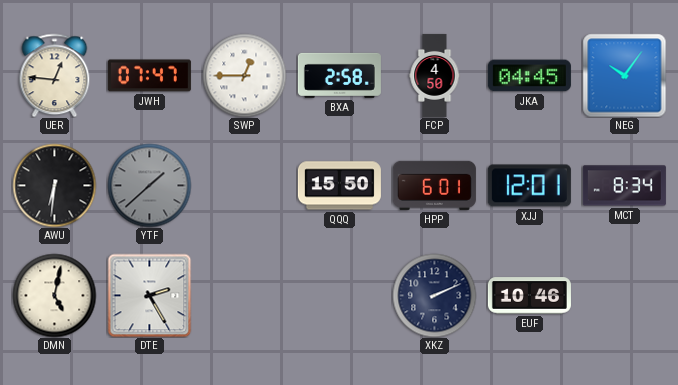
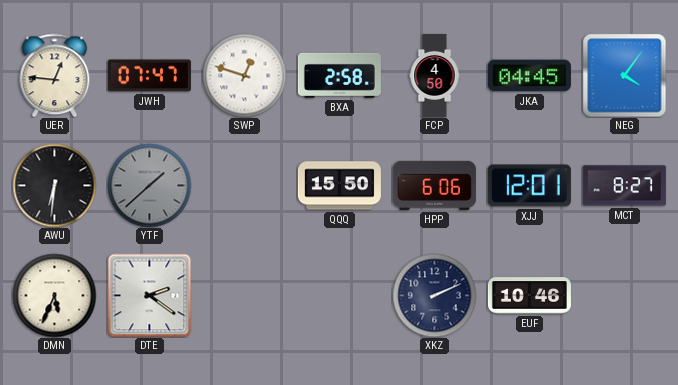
SWP: 12:45 -> 12:48 (244, 75)
NEG: 10:06 -> 4:06 (624, 75)
HPP: 6:01 -> 6:06 (434, 185)
MCT: 8:34 -> 8:27 (624, 186)
DMN: 5:02 -> 5:34 (54, 295)
DTE: 2:25 -> 2:21 (149, 295)
